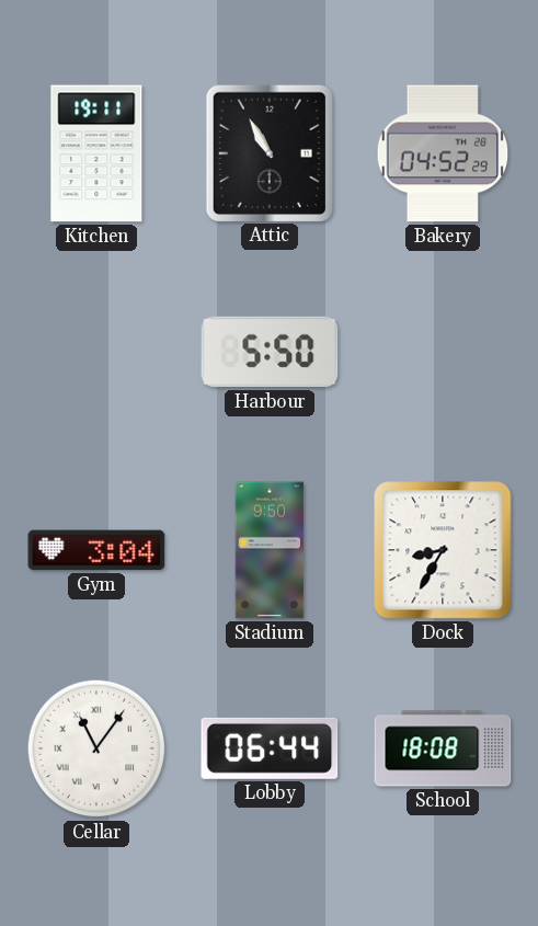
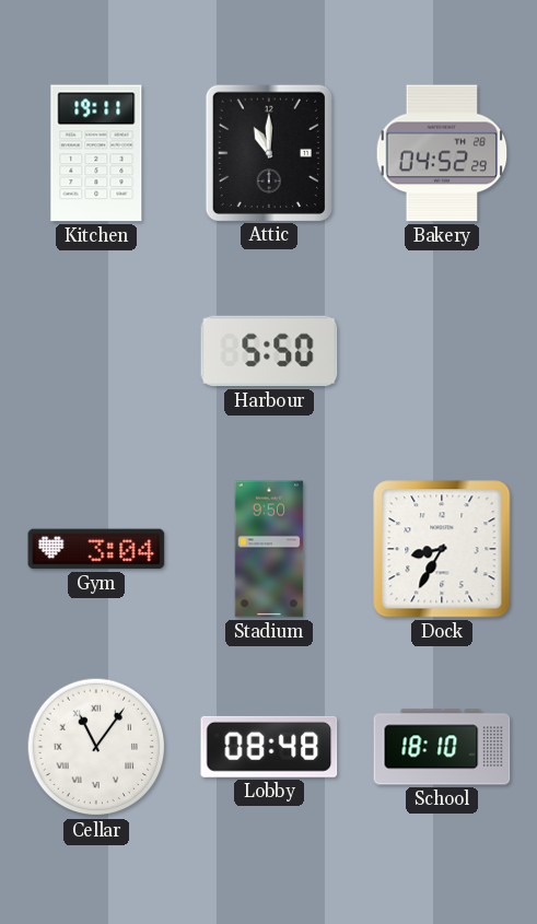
Attic: 10:55 -> 11:00 (268, 152)
Lobby: 06:44 -> 08:48 (269, 747)
School: 18:08 -> 18:10 (442, 747)
